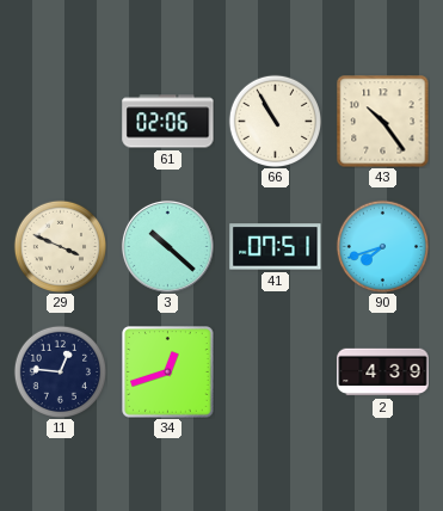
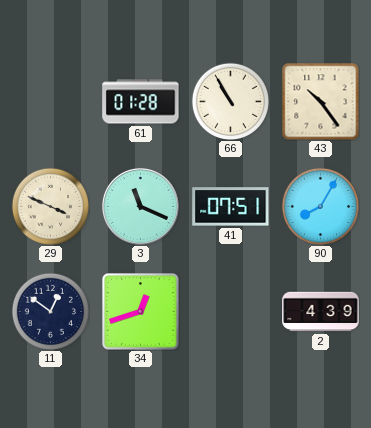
61: 02:06 -> 01:28 (141, 102)
3: 10:22 -> 11:19 (140, 206)
90: 7:42 -> 8:05 (320, 206)
11: 12:46 -> 12:51 (50, 311)
